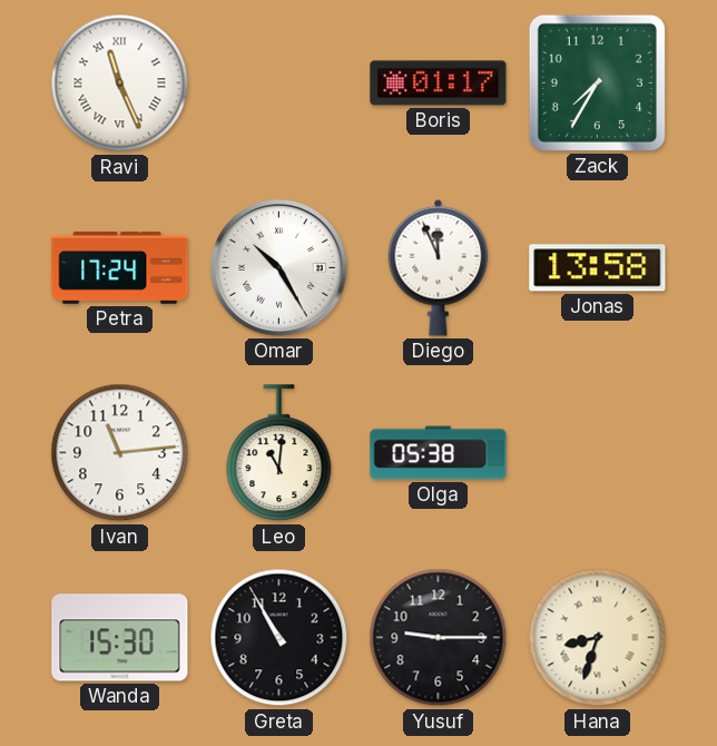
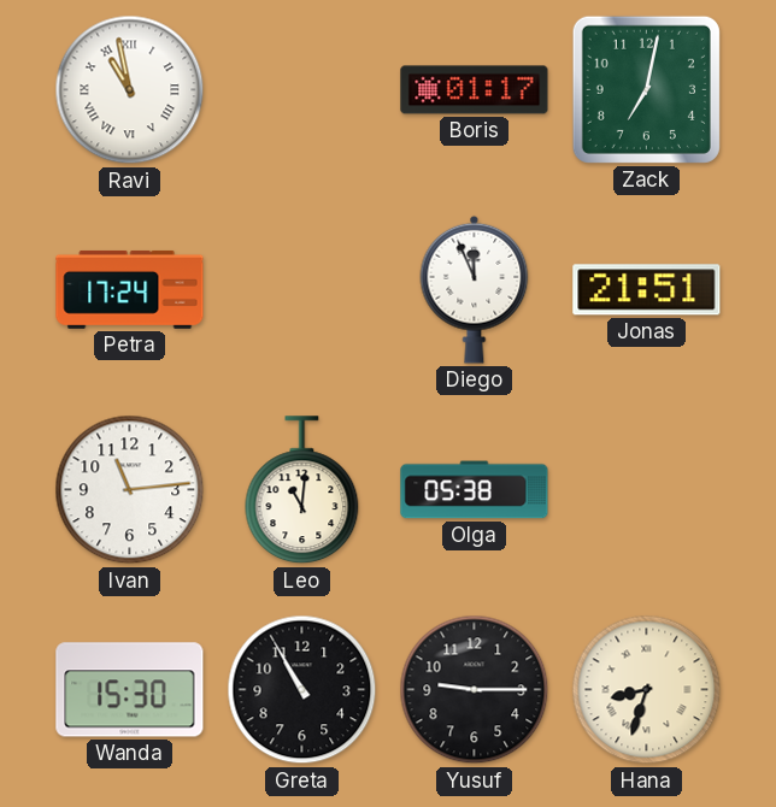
Ravi: 11:26 -> 10:58 (130, 90)
Zack: 7:35 -> 7:02 (646, 89)
Omar: 10:25 -> none (279, 268)
Jonas: 13:58 -> 21:51 (647, 290)
